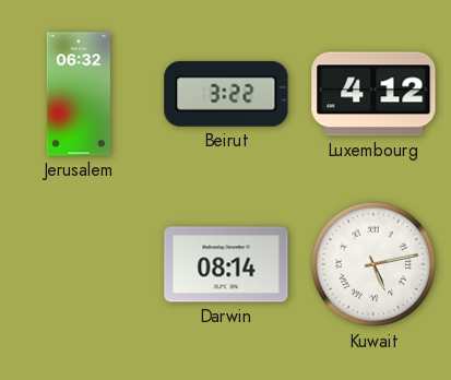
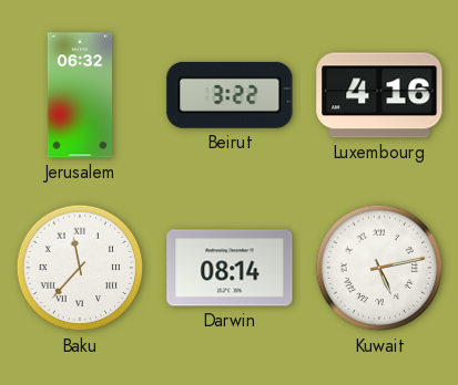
Luxembourg: 4:12 -> 4:16 (379, 95)
Baku: none -> 11:37 (80, 268)
